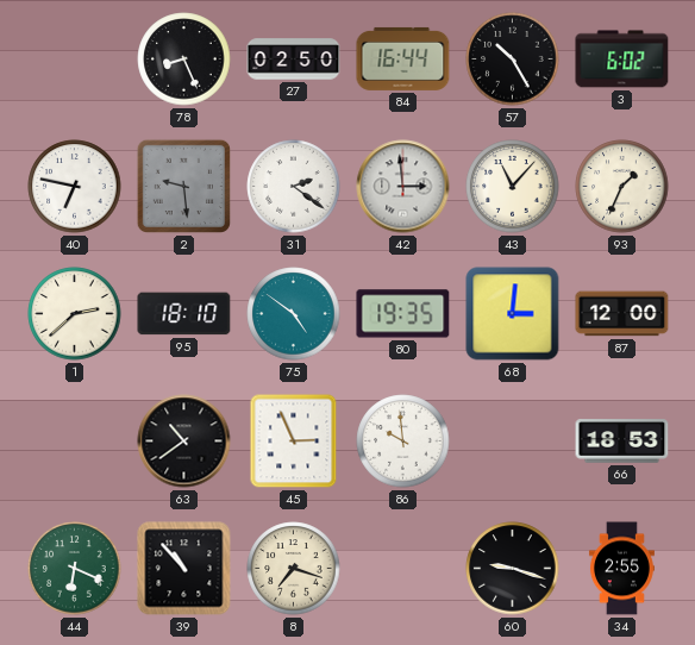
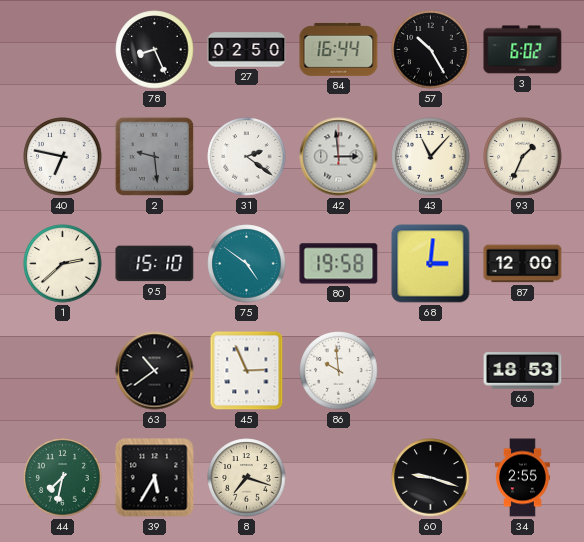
95: 18:10 -> 15:10 (155, 264)
80: 19:35 -> 19:58 (339, 264)
44: 6:19 -> 7:32 (63, 478)
39: 10:53 -> 5:35 (155, 478)
